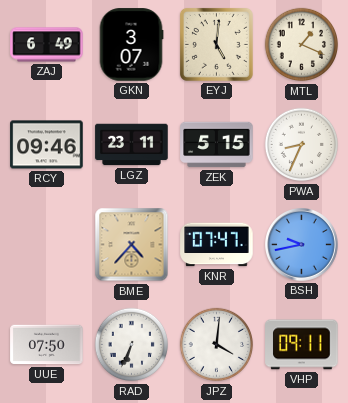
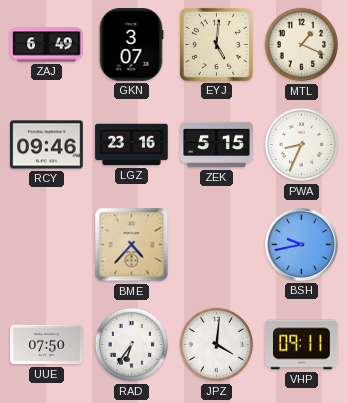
LGZ: 23:11 -> 23:16 (132, 145)
KNR: 07:47 -> none (217, 245)
RAD: 6:34 -> 6:36 (132, 345)
